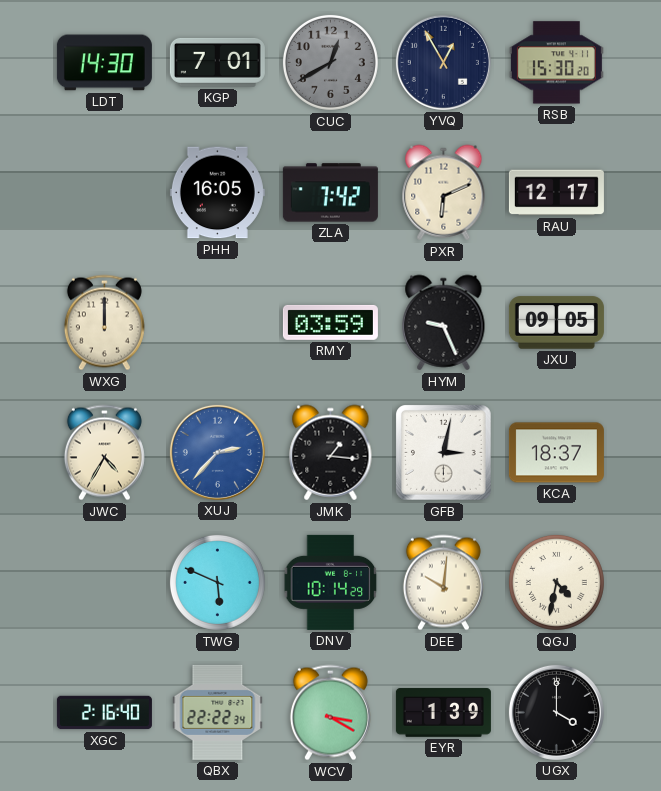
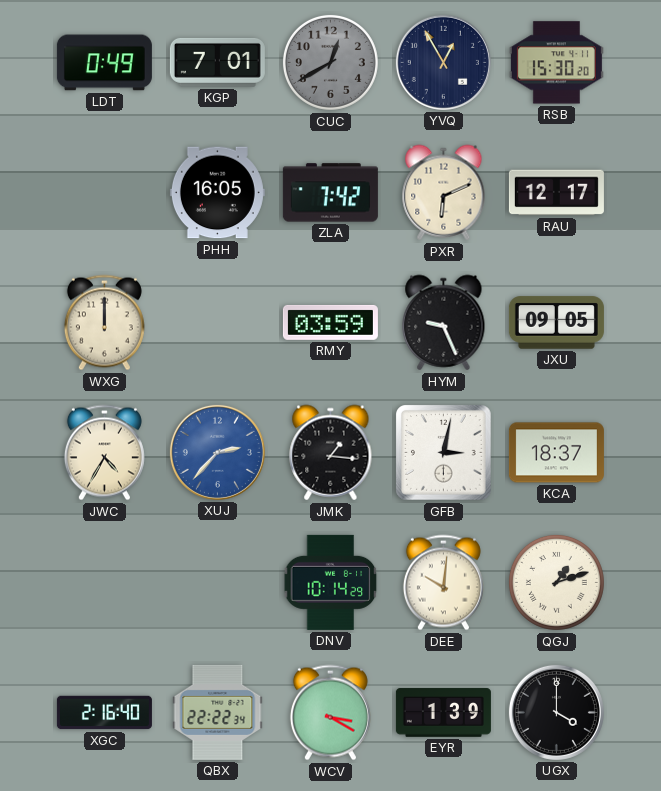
LDT: 14:30 -> 0:49 (104, 63)
TWG: 5:49 -> none (217, 582)
QGJ: 4:32 -> 1:12 (556, 582)
